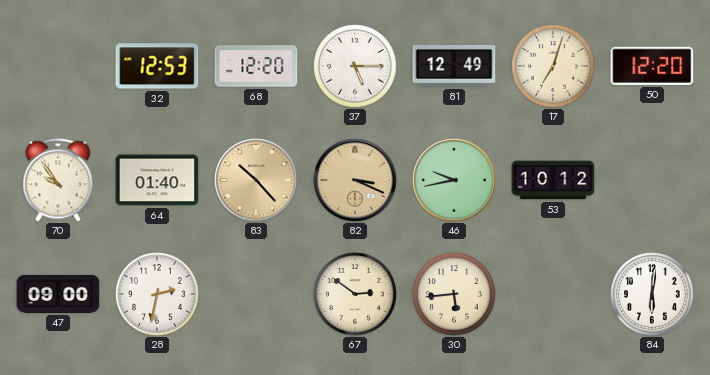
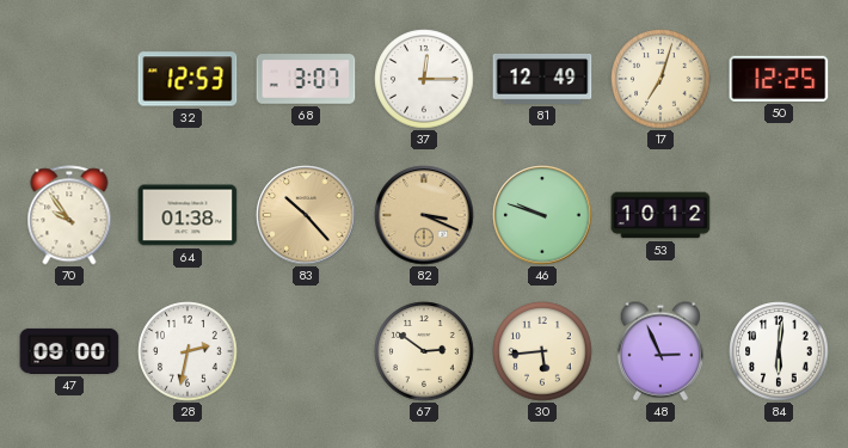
68: 12:20 -> 3:07 (306, 79)
37: 5:15 -> 12:15 (424, 79)
50: 12:20 -> 12:25 (779, 79)
64: 01:40 -> 01:38 (188, 215)
46: 9:43 -> 9:48 (542, 215)
48: none -> 2:56 (660, 351)
